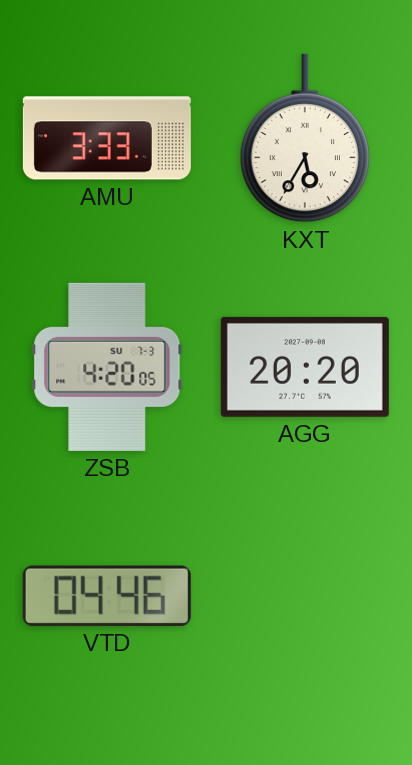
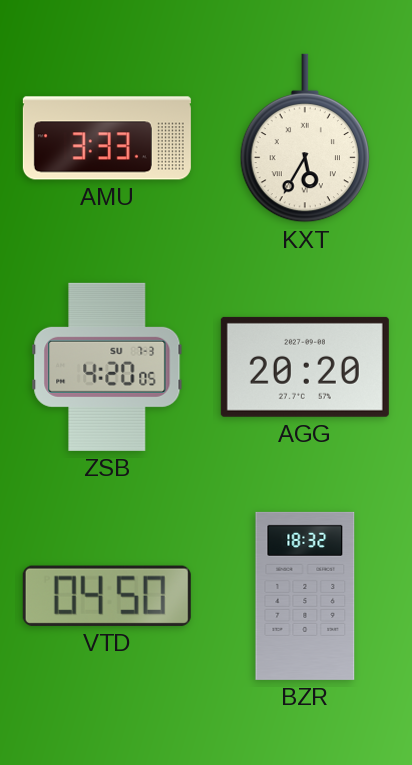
VTD: 04:46 -> 04:50 (107, 596)
BZR: none -> 18:32 (305, 596)
